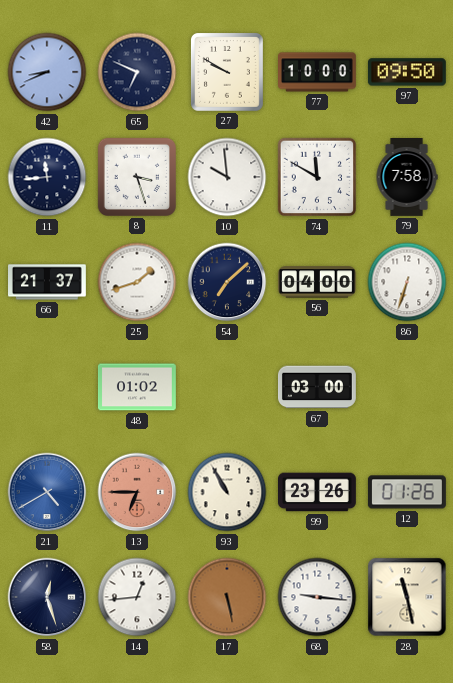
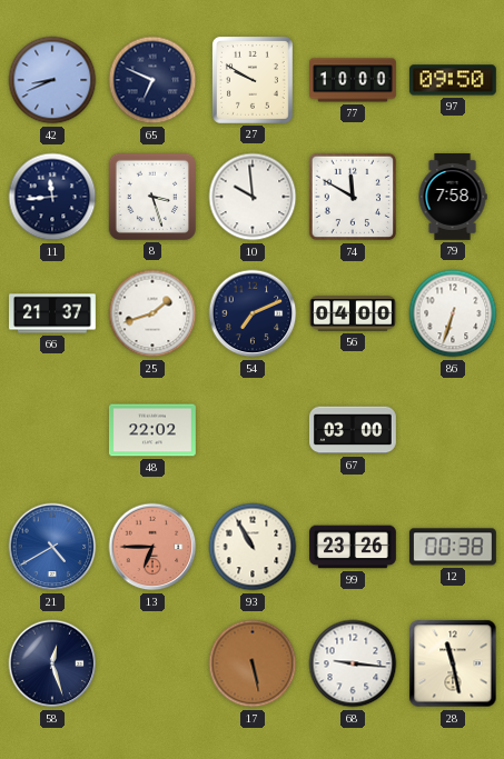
54: 7:08 -> 7:11 (253, 313)
48: 01:02 -> 22:02 (152, 430)
12: 01:26 -> 00:38 (453, 547)
14: 12:44 -> none (137, 597)
